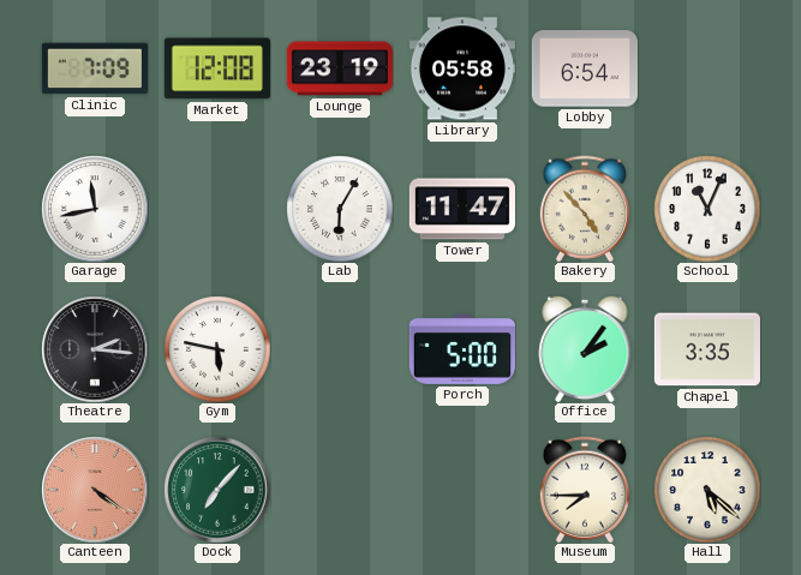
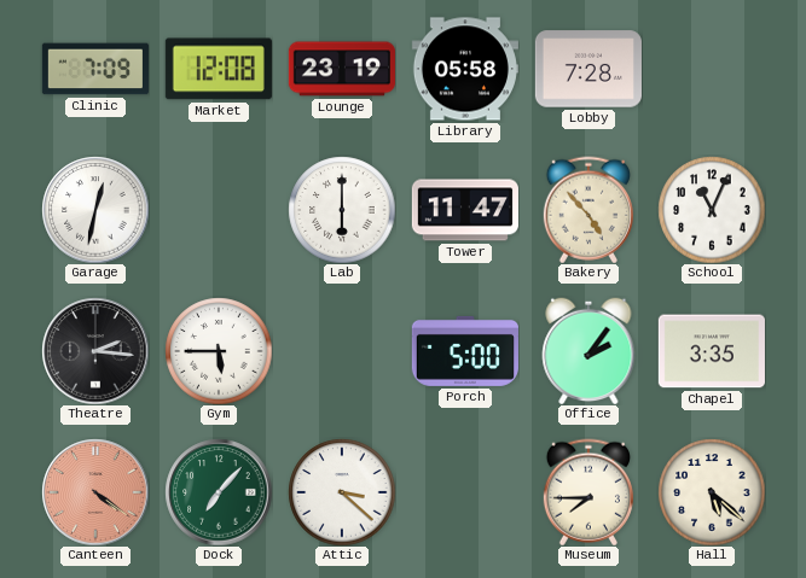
Lobby: 6:54 -> 7:28 (588, 69)
Garage: 11:43 -> 12:32 (95, 210)
Lab: 6:05 -> 6:00 (342, 210)
Gym: 5:47 -> 5:45 (219, 351)
Attic: none -> 3:22 (342, 492)
